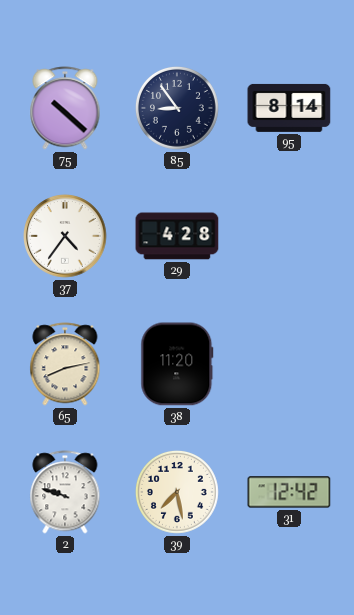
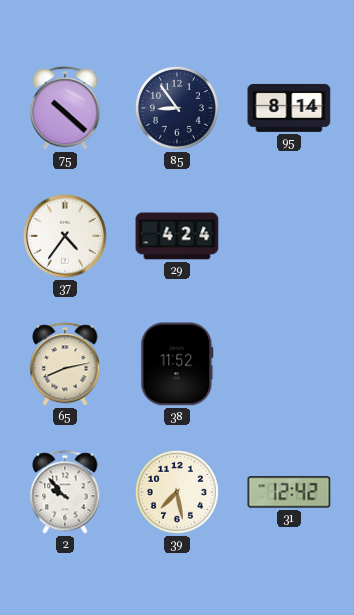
29: 4:28 -> 4:24 (177, 236)
38: 11:20 -> 11:52 (177, 364)
2: 9:48 -> 9:53 (65, 492)
